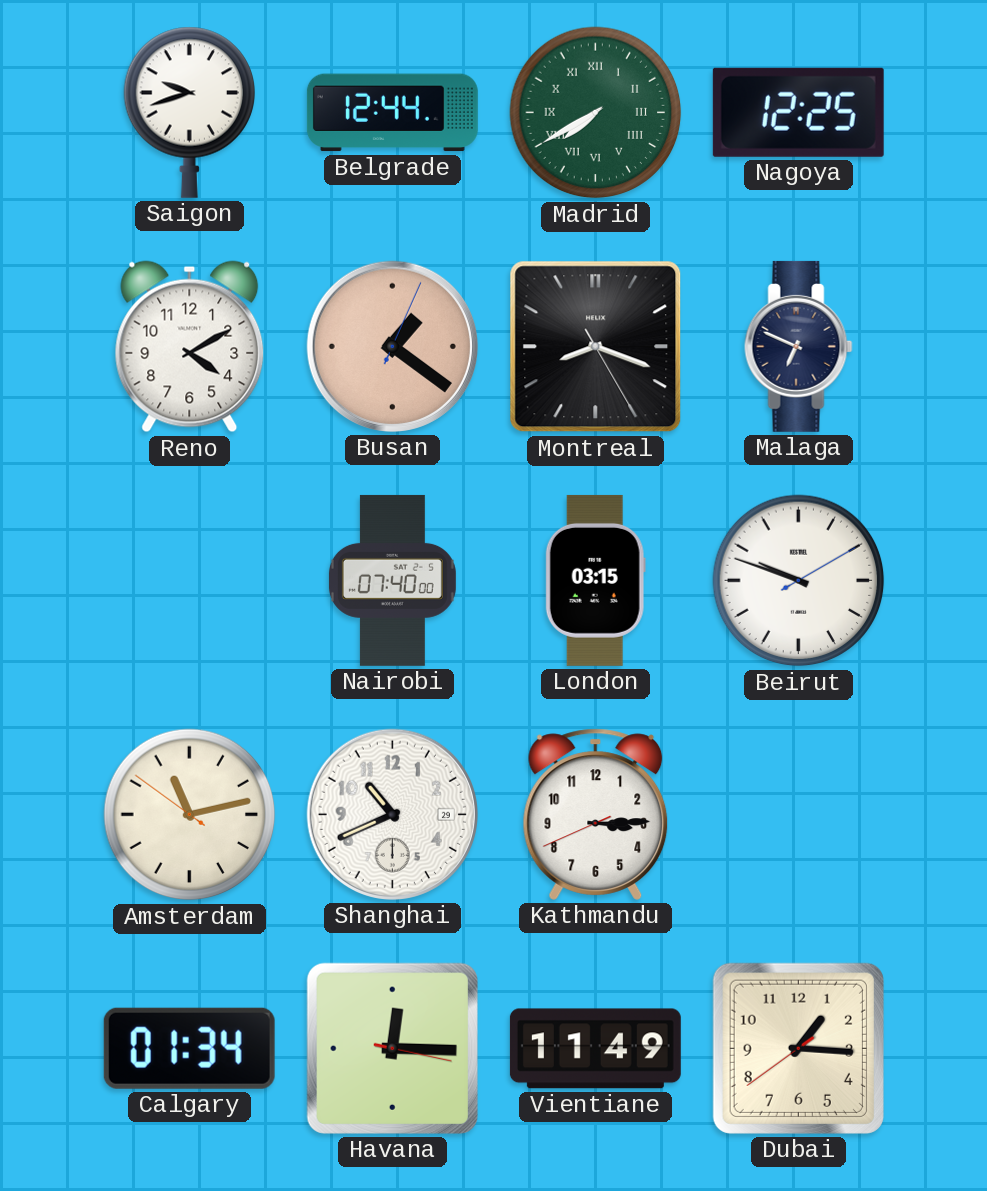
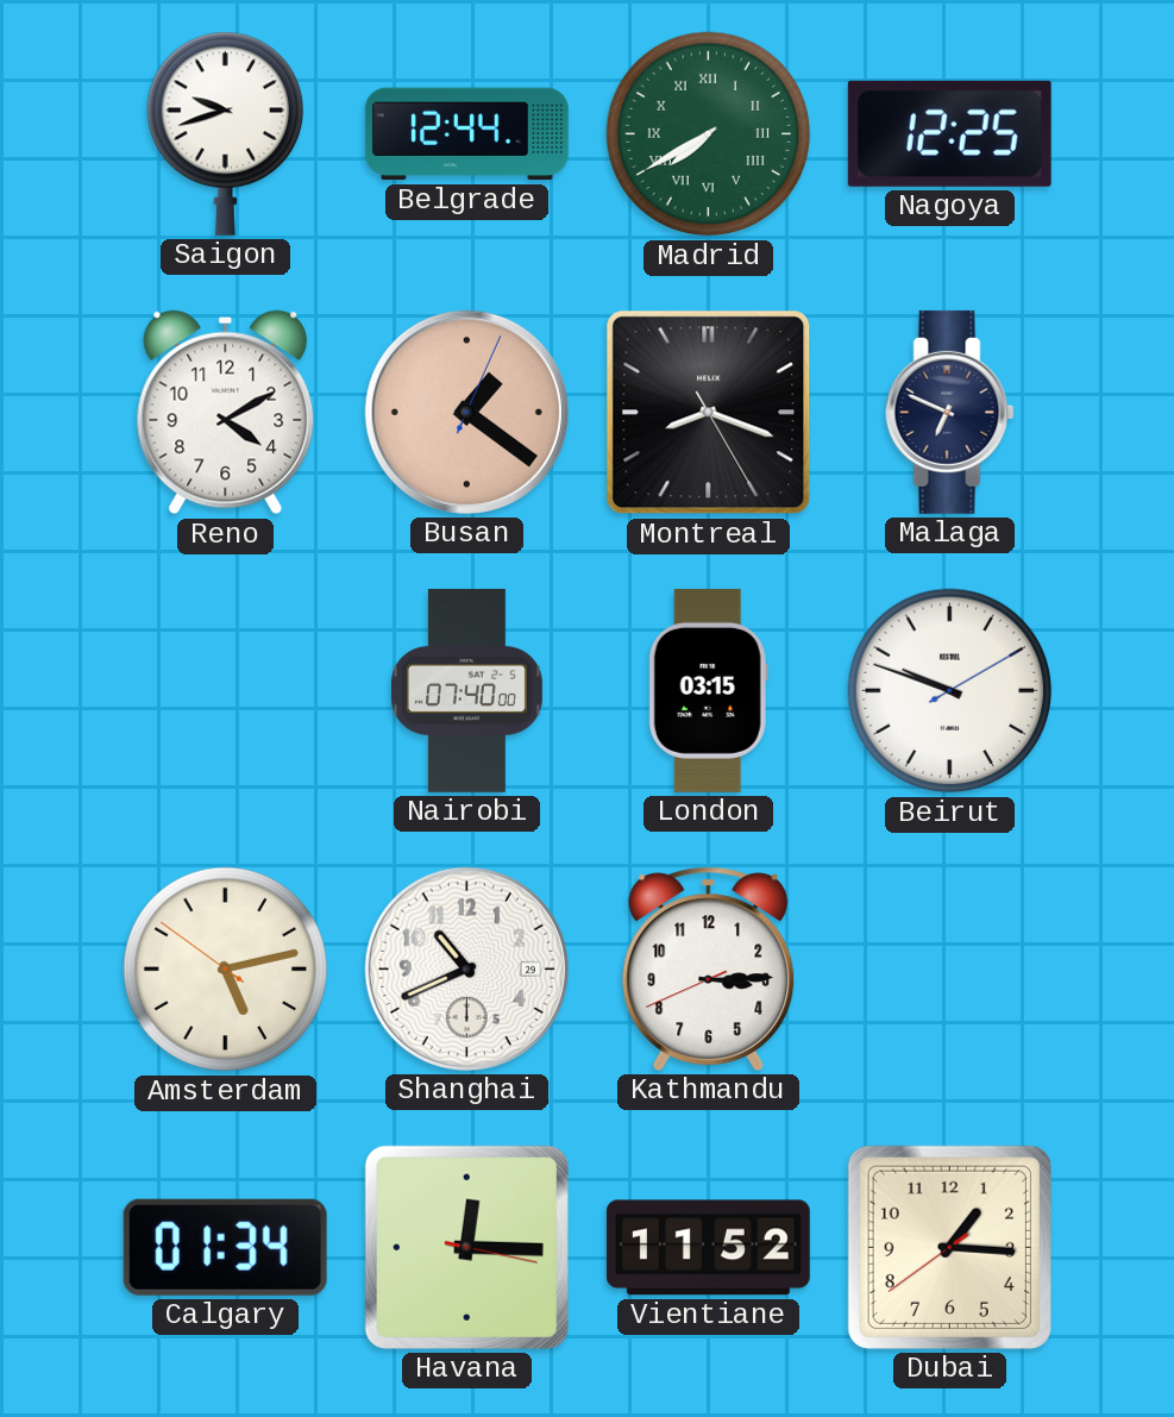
Amsterdam: 11:12 -> 5:12 (226, 970)
Vientiane: 11:49 -> 11:52 (708, 1248)
